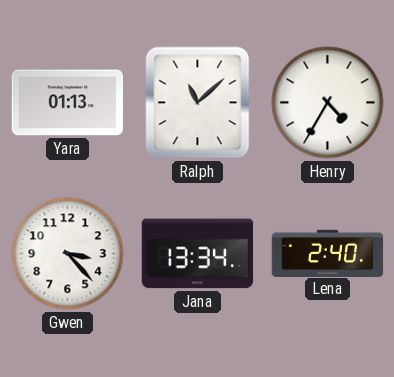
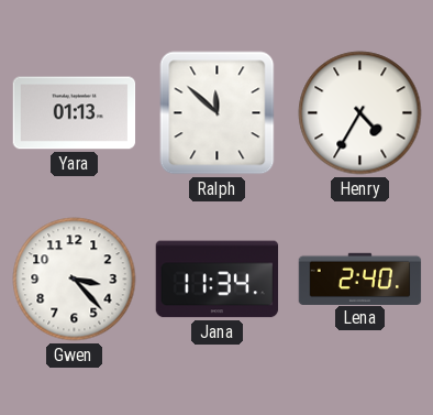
Ralph: 11:08 -> 11:52 (218, 113)
Jana: 13:34 -> 11:34 (218, 280)
